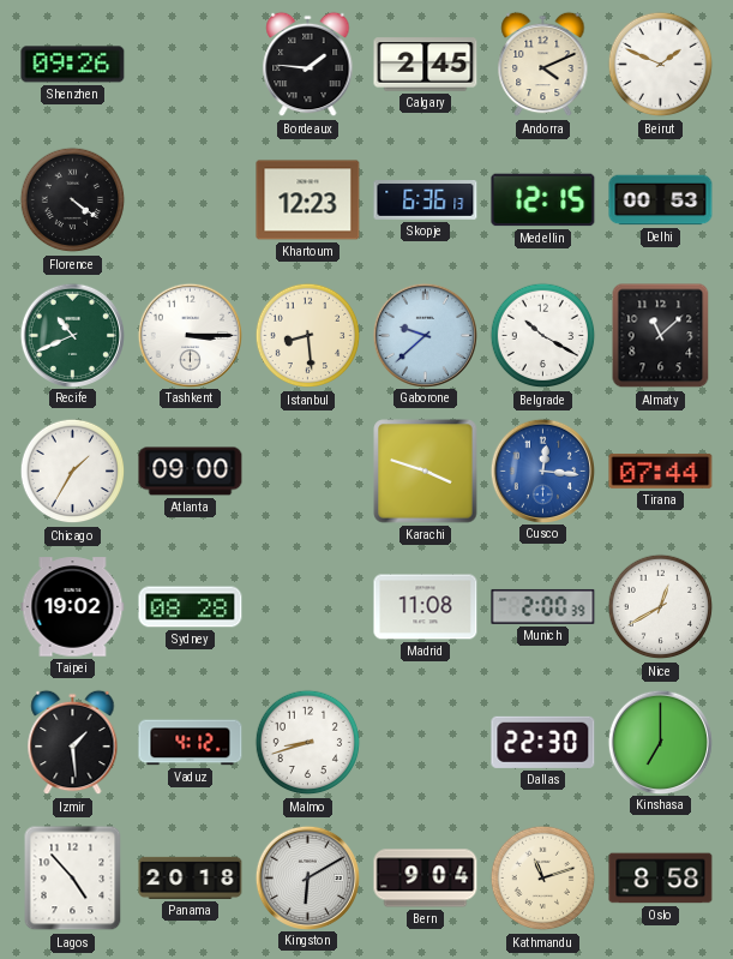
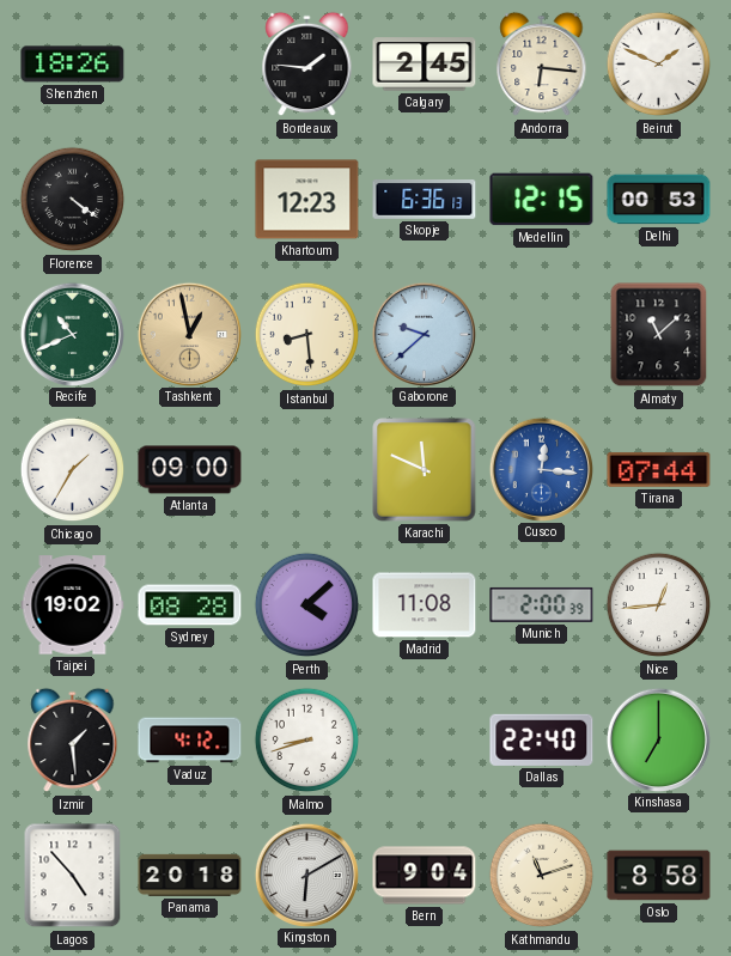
Shenzhen: 09:26 -> 18:26 (73, 65)
Andorra: 4:11 -> 6:16 (542, 65)
Tashkent: 3:15 -> 12:58 (189, 334)
Tashkent dial: white -> champagne (189, 334)
Belgrade: 10:20 -> none (543, 336)
Karachi: 3:48 -> 11:49 (425, 470)
Perth: none -> 4:08 (307, 605)
Nice: 12:40 -> 12:44 (659, 605)
Dallas: 22:30 -> 22:40 (542, 739)
